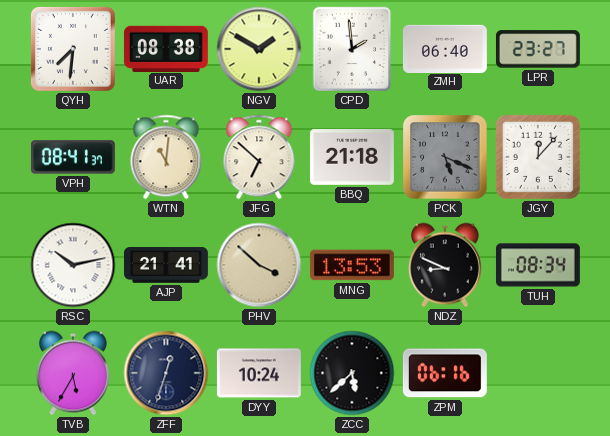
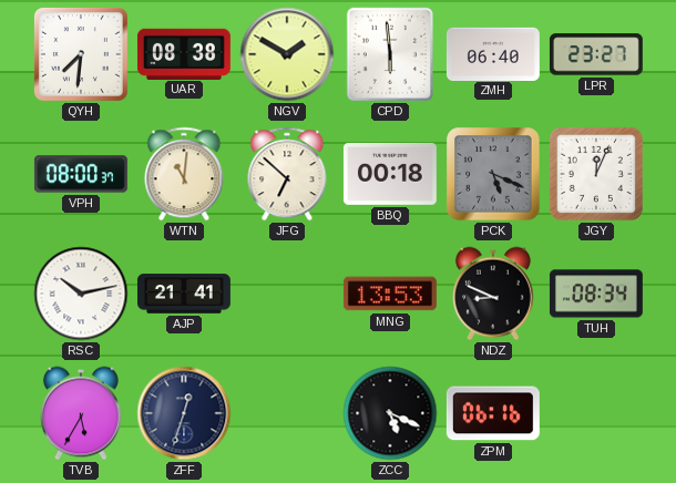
CPD: 1:59 -> 5:59 (389, 54)
VPH: 08:41 -> 08:00 (81, 174)
BBQ: 21:18 -> 00:18 (390, 175)
JGY: 12:07 -> 12:04 (596, 174)
PHV: 3:52 -> none (259, 265)
DYY: 10:24 -> none (259, 373)
ZCC: 5:38 -> 5:19 (390, 413)
